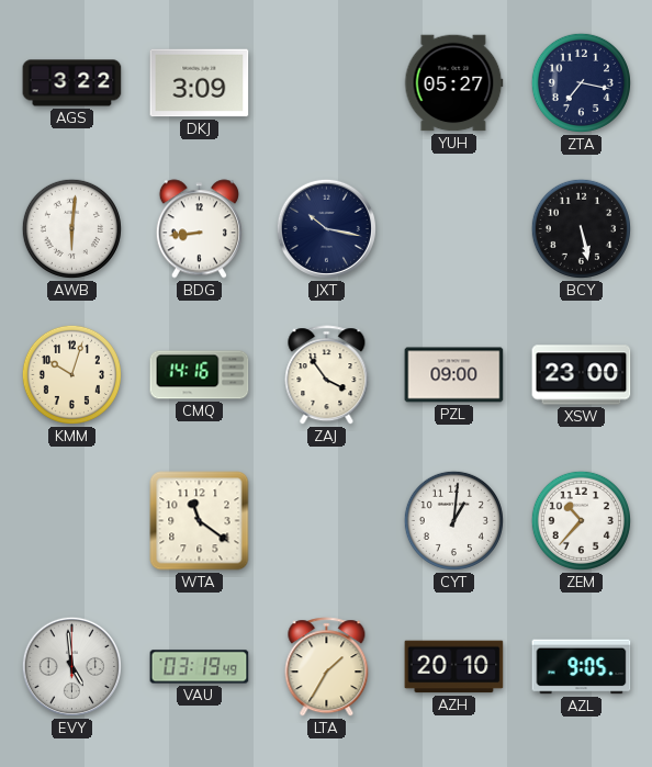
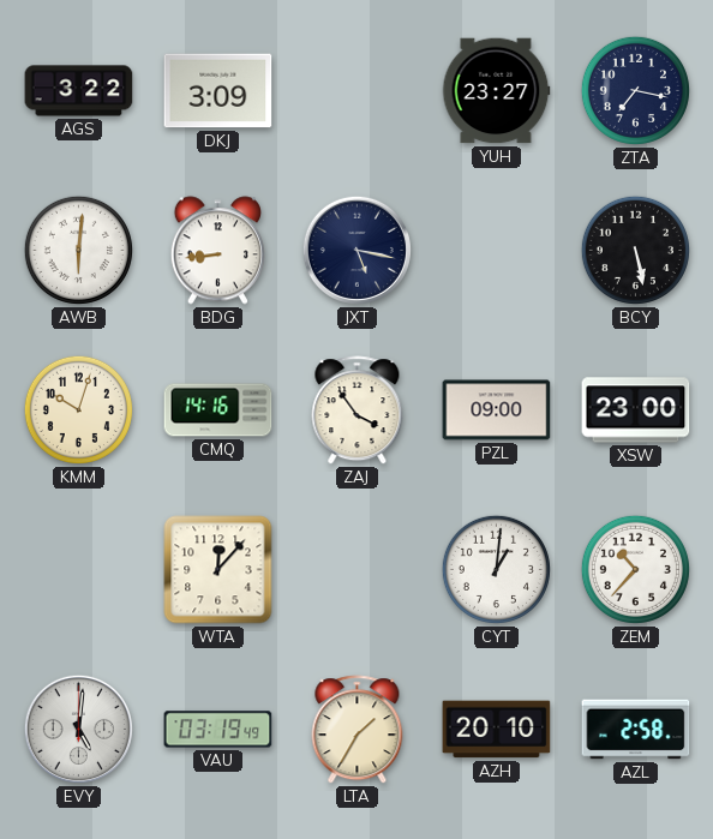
YUH: 05:27 -> 23:27 (496, 91)
JXT: 10:17 -> 5:17 (356, 250)
WTA: 11:21 -> 12:07 (218, 570)
EVY: 4:59 -> 5:01 (78, 729)
AZL: 9:05 -> 2:58 (636, 730)
